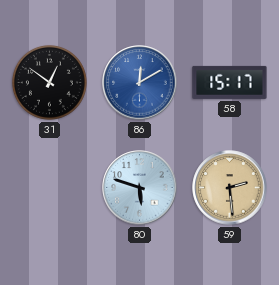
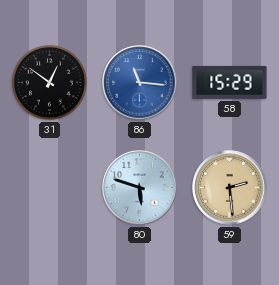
86: 12:10 -> 11:16 (140, 83)
58: 15:17 -> 15:29 (230, 82)
